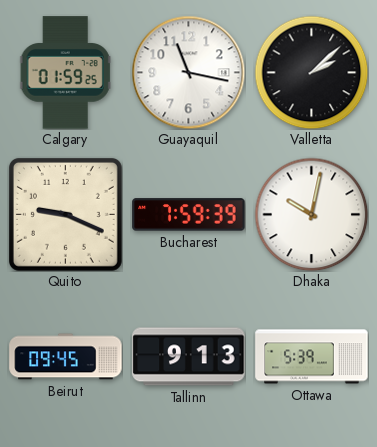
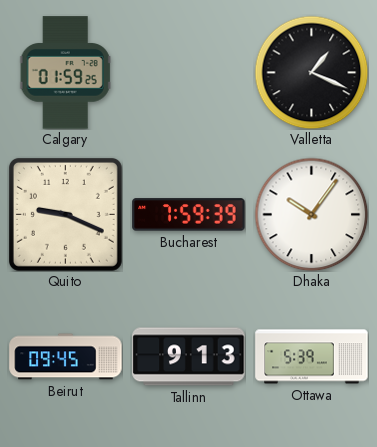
Guayaquil: 11:17 -> none (188, 72)
Valletta: 2:08 -> 1:19 (311, 72)
Dhaka: 10:02 -> 10:06 (311, 214)
